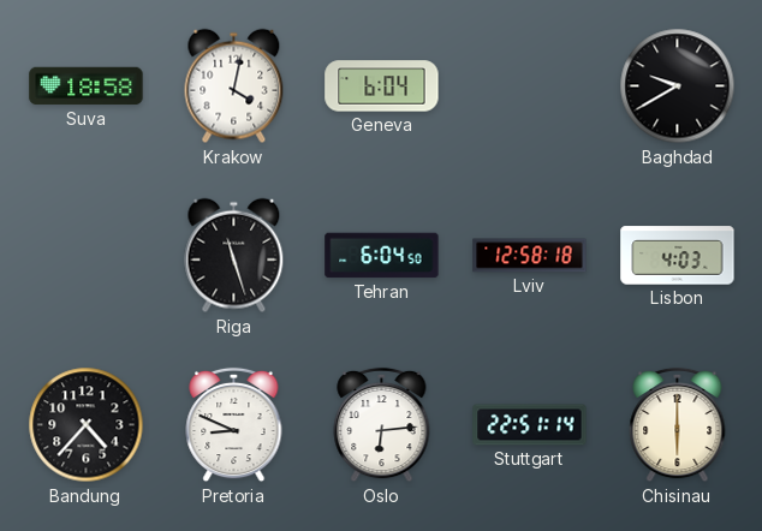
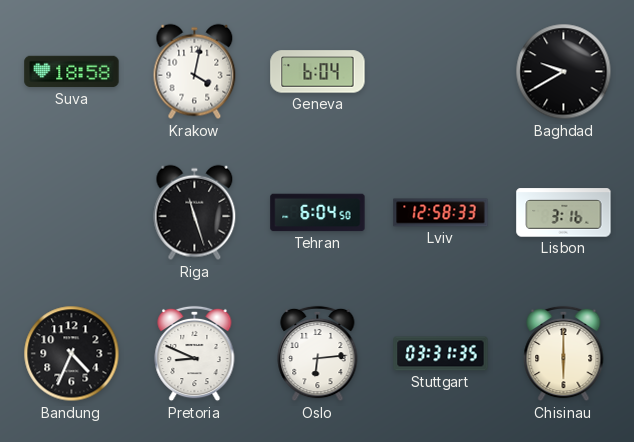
Lviv: 12:58:18 -> 12:58:33 (441, 213)
Lisbon: 4:03 -> 3:16 (564, 213)
Bandung: 4:37 -> 4:34 (72, 354)
Stuttgart: 22:51 -> 03:31 (441, 354)
